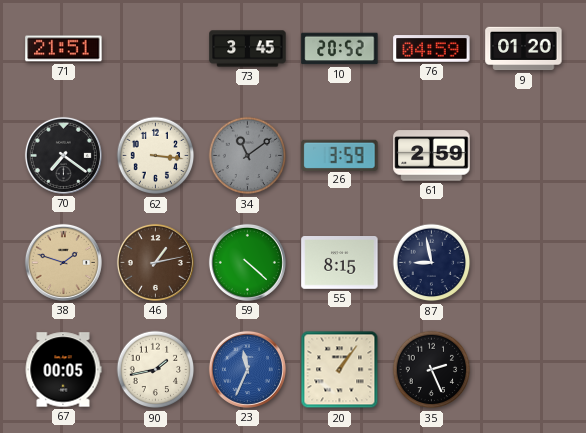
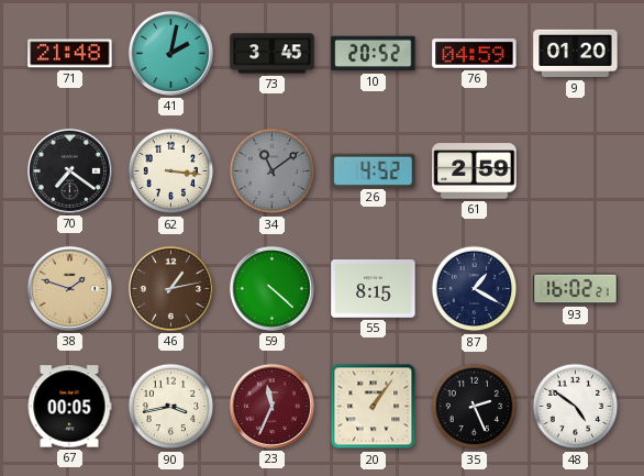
71: 21:51 -> 21:48 (70, 54)
41: none -> 2:02 (170, 53)
26: 3:59 -> 4:52 (374, 170)
87: 8:58 -> 1:20 (475, 289)
93: none -> 16:02 (576, 289)
90: 1:43 -> 3:43 (171, 407)
23 dial: blue -> burgundy (271, 406)
48: none -> 4:51 (576, 407)
